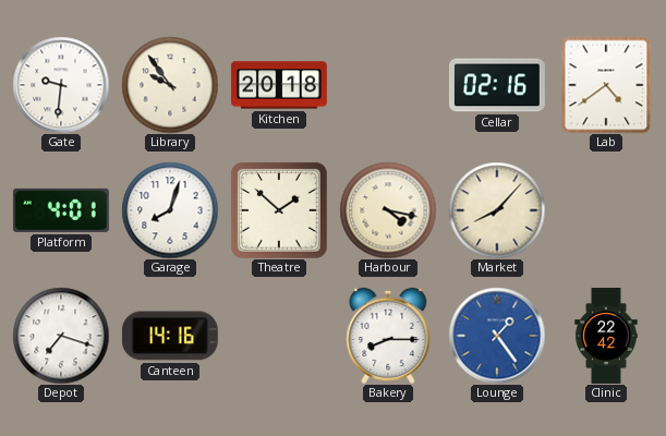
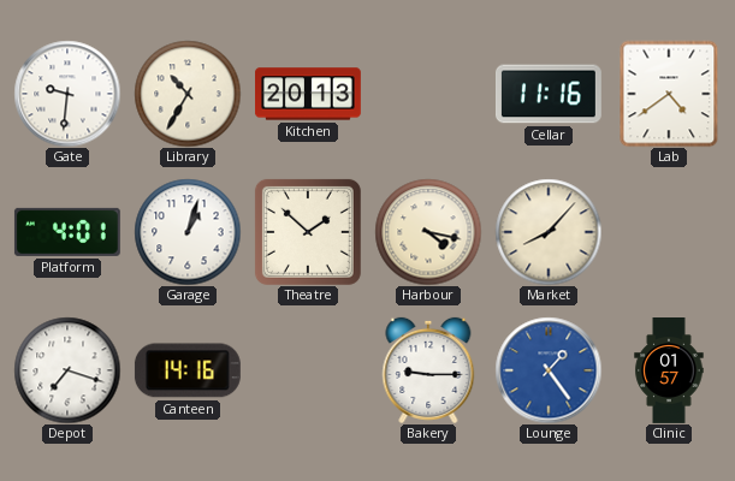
Library: 9:54 -> 10:35 (188, 94)
Kitchen: 20:18 -> 20:13 (309, 94)
Cellar: 02:16 -> 11:16 (549, 94)
Garage: 8:03 -> 1:03 (188, 232)
Bakery: 8:15 -> 9:15 (428, 370)
Clinic: 22:42 -> 01:57 (669, 372)
